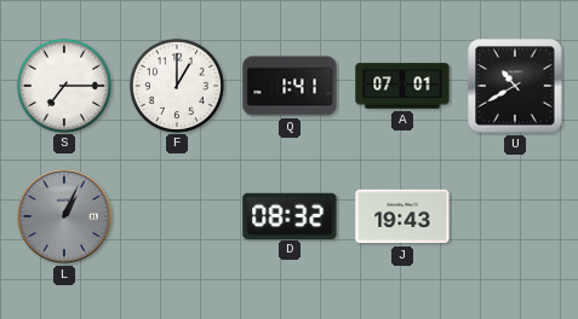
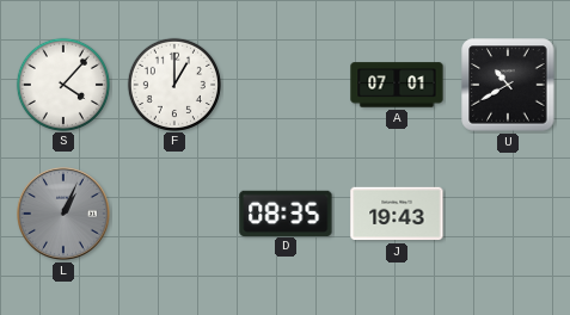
S: 7:15 -> 4:07 (62, 84)
Q: 1:41 -> none (290, 86)
D: 08:32 -> 08:35 (286, 212)
